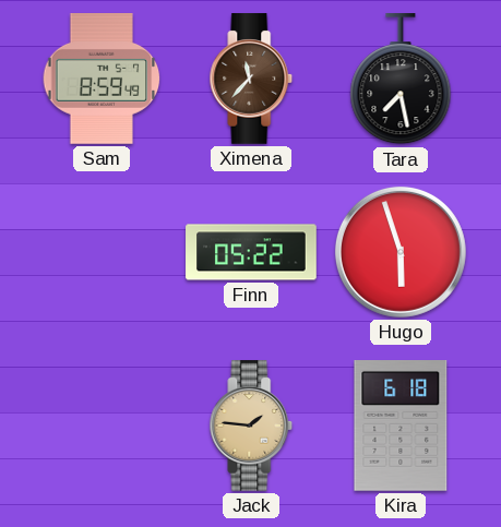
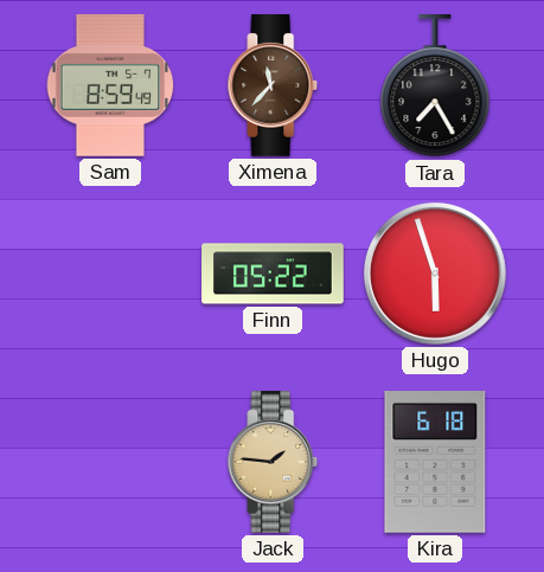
Tara: 7:28 -> 7:25 (435, 86)
